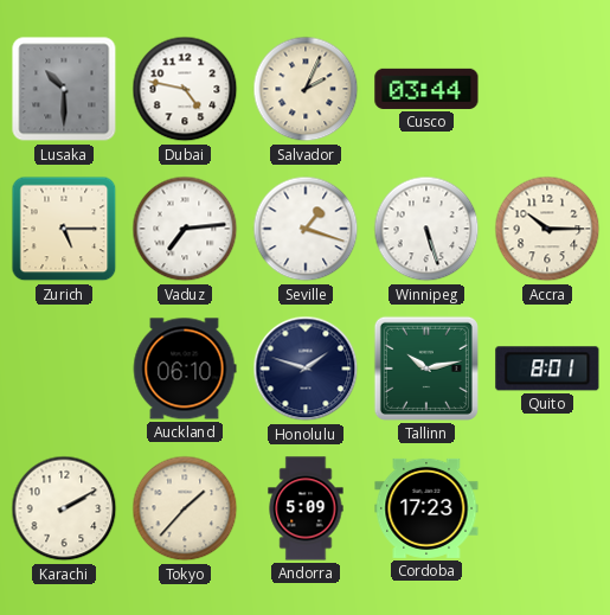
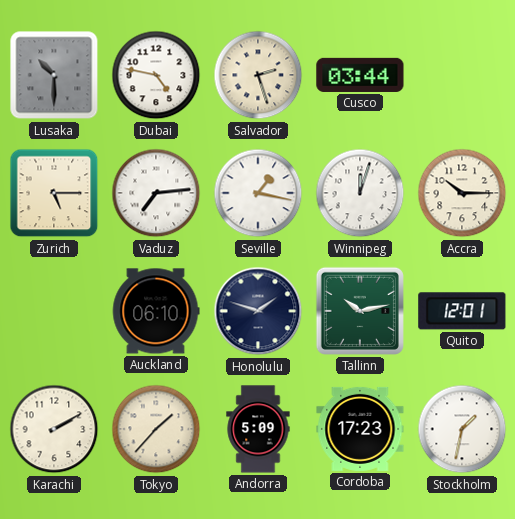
Salvador: 2:04 -> 2:27 (258, 75)
Seville: 1:18 -> 1:17 (258, 193)
Winnipeg: 5:27 -> 12:03 (360, 193)
Quito: 8:01 -> 12:01 (462, 311)
Stockholm: none -> 1:32 (462, 429)
